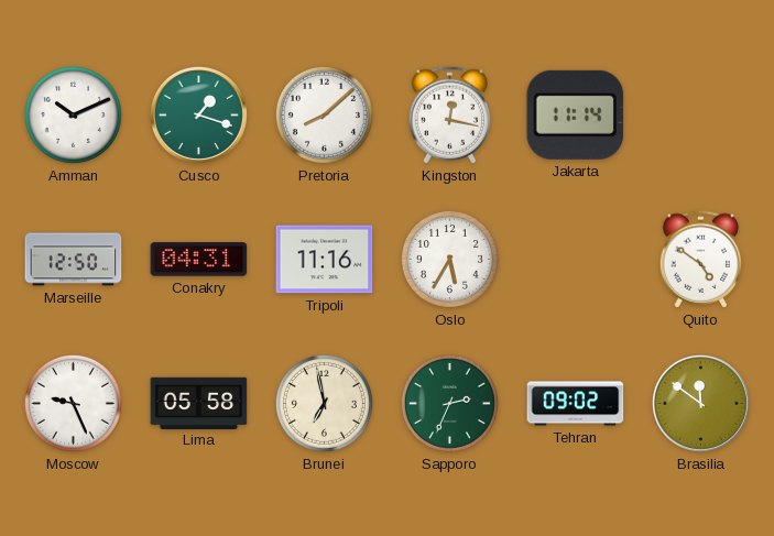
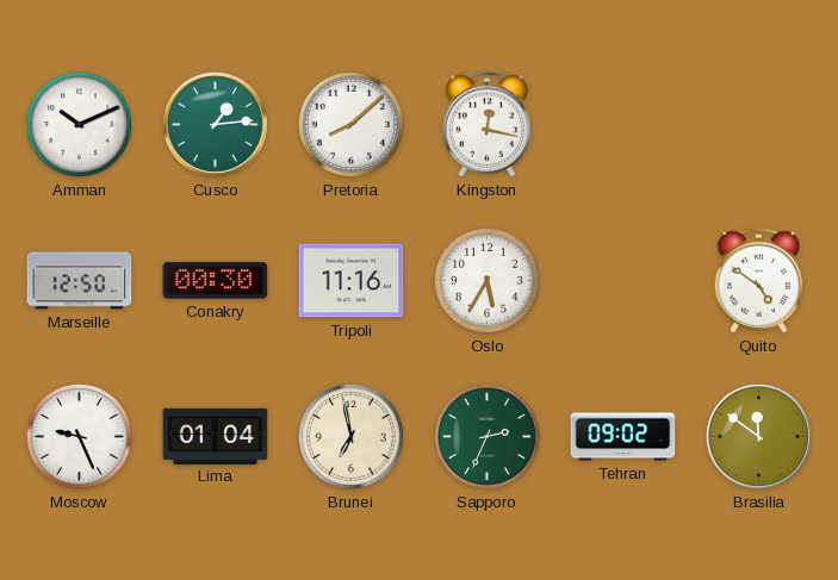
Cusco: 1:18 -> 1:14 (215, 124)
Jakarta: 11:14 -> none (576, 114)
Conakry: 04:31 -> 00:30 (216, 281)
Lima: 05:58 -> 01:04 (216, 436)
